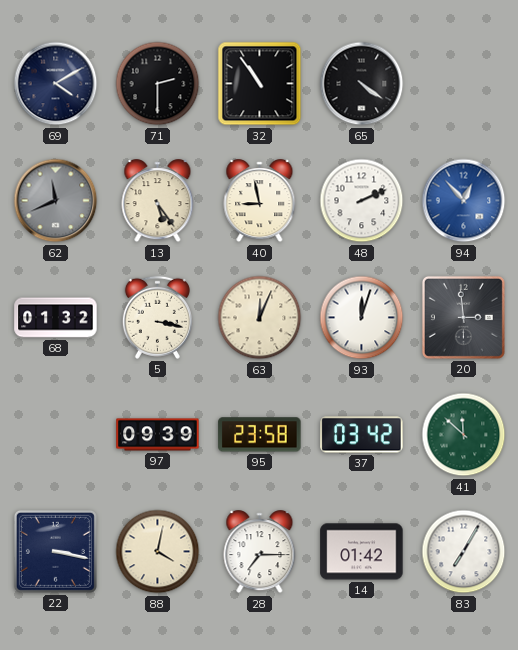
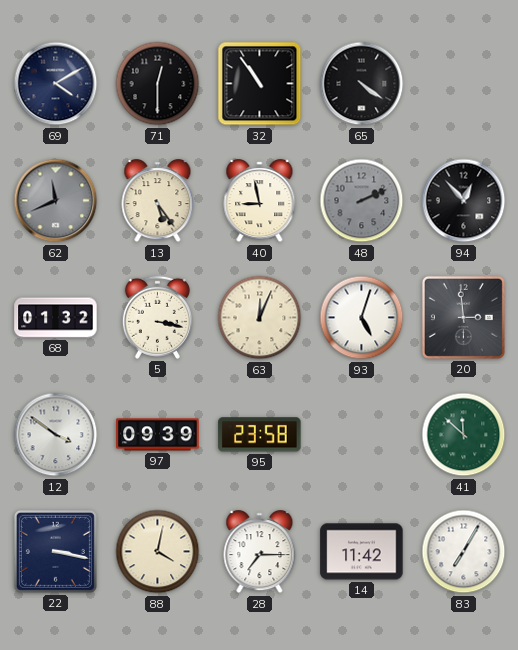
71: 2:30 -> 12:30 (158, 84)
48 dial: white -> grey (362, 201)
94 dial: blue -> black (464, 201)
93: 12:03 -> 5:03 (362, 318)
12: none -> 3:51 (56, 435)
37: 03:42 -> none (362, 435)
14: 01:42 -> 11:42 (362, 552)
